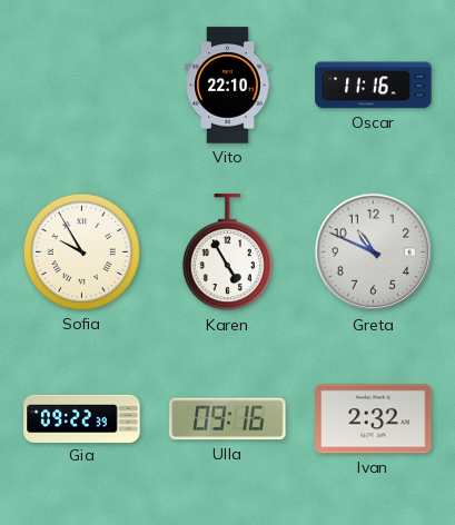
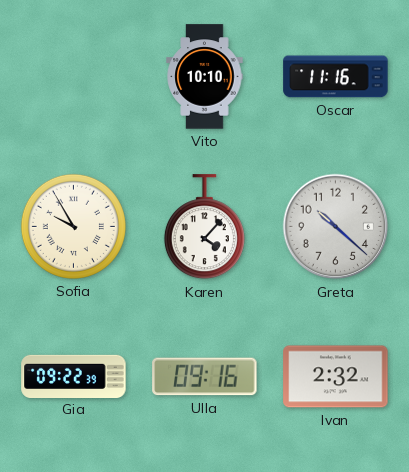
Vito: 22:10 -> 10:10 (205, 77)
Karen: 4:55 -> 4:07 (204, 227)
Greta: 10:49 -> 10:22 (336, 227)
